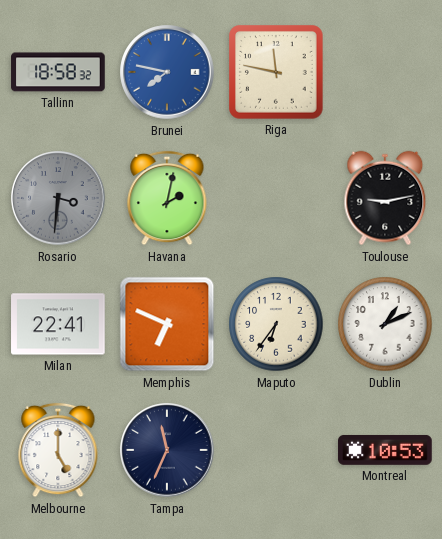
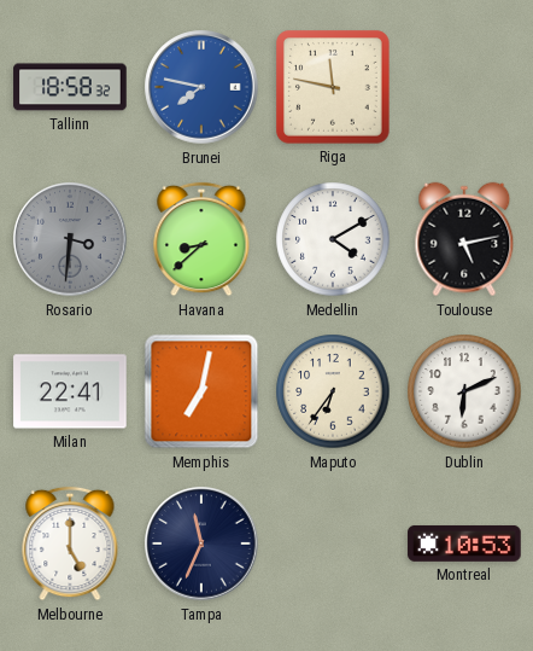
Havana: 2:02 -> 8:38 (201, 239)
Medellin: none -> 4:10 (333, 239)
Toulouse: 9:13 -> 5:13 (464, 239)
Memphis: 6:49 -> 7:02 (201, 391)
Dublin: 1:11 -> 6:11 (464, 391)
